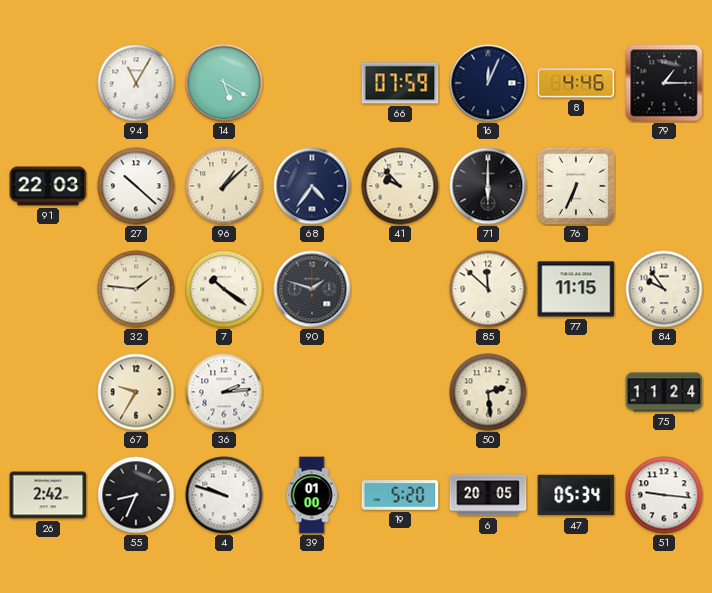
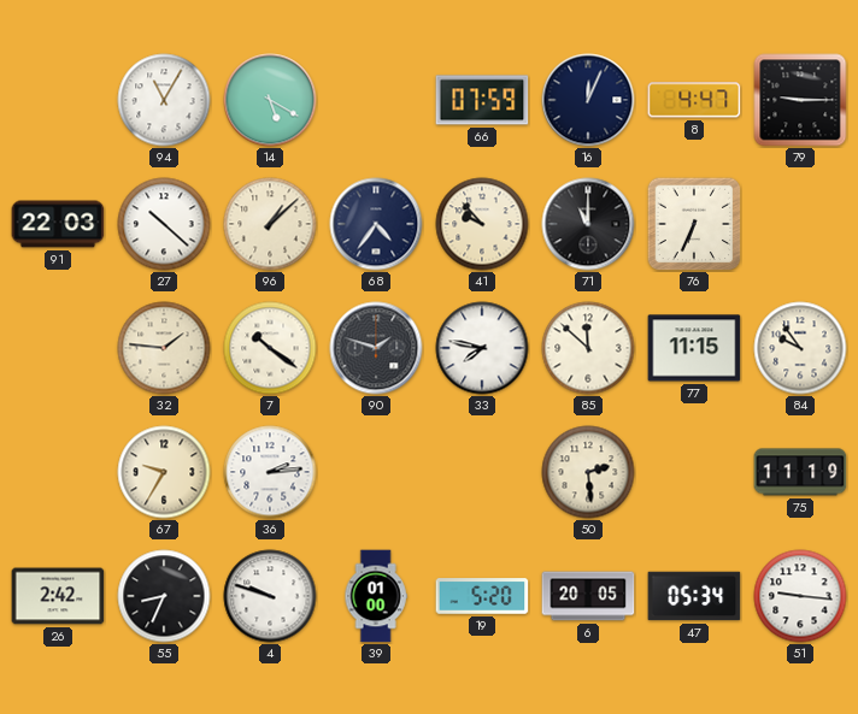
8: 4:46 -> 4:47 (694, 100)
79: 1:15 -> 9:15 (800, 100)
71: 6:00 -> 11:00 (588, 224)
33: none -> 7:47 (482, 348)
75: 11:24 -> 11:19 (800, 472)
